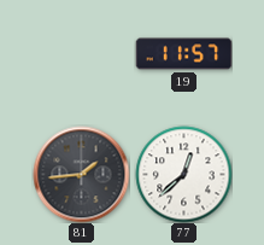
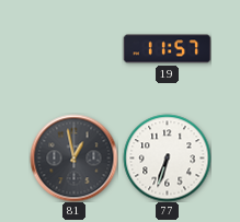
81: 1:44 -> 12:58 (73, 157)
77: 12:38 -> 6:33 (167, 157)
